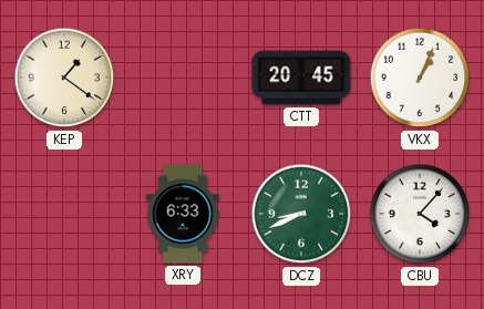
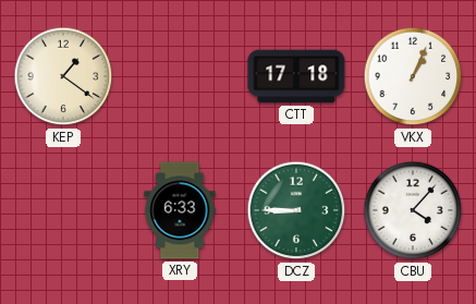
CTT: 20:45 -> 17:18 (296, 76)
DCZ: 8:41 -> 8:45 (296, 210)
